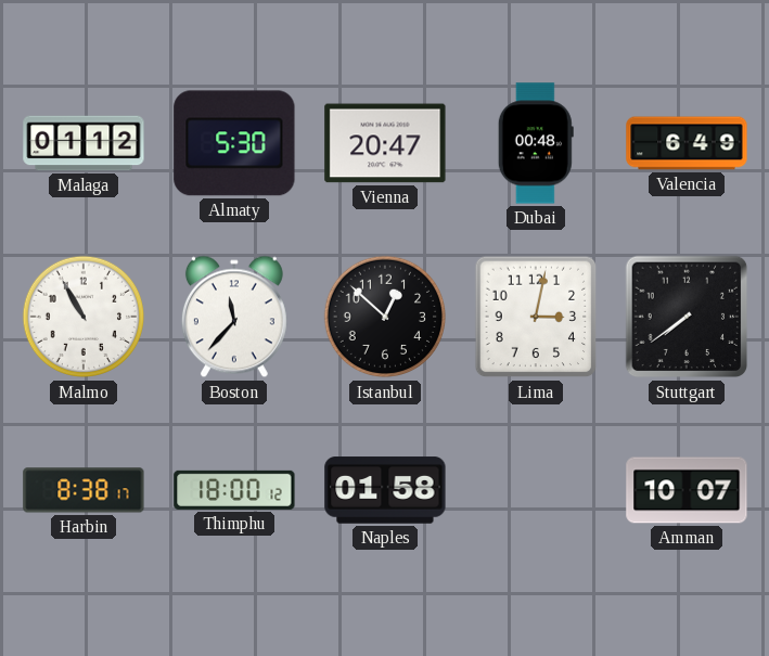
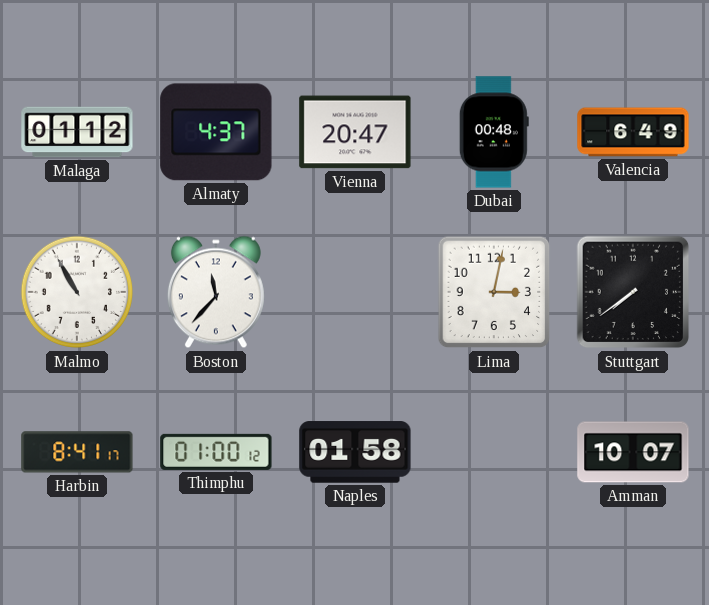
Almaty: 5:30 -> 4:37 (216, 132)
Istanbul: 12:52 -> none (385, 317)
Harbin: 8:38 -> 8:41 (77, 452)
Thimphu: 18:00 -> 01:00 (216, 452)
